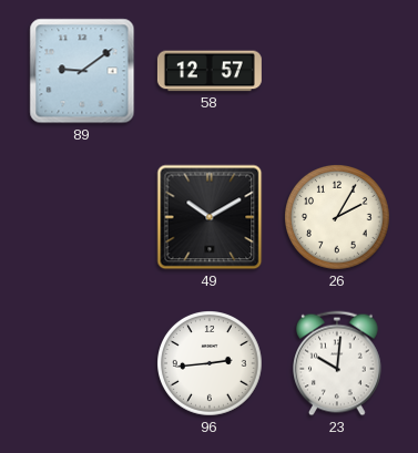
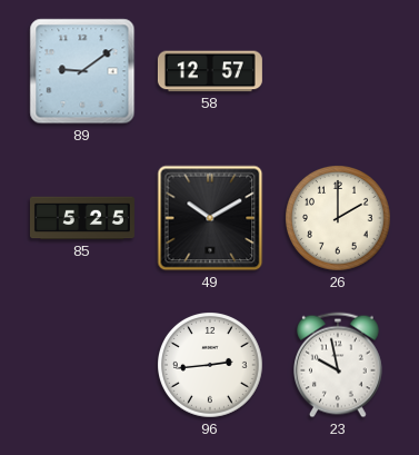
85: none -> 5:25 (82, 218)
26: 2:05 -> 2:00 (339, 219)
23: 10:01 -> 9:58 (339, 365)
